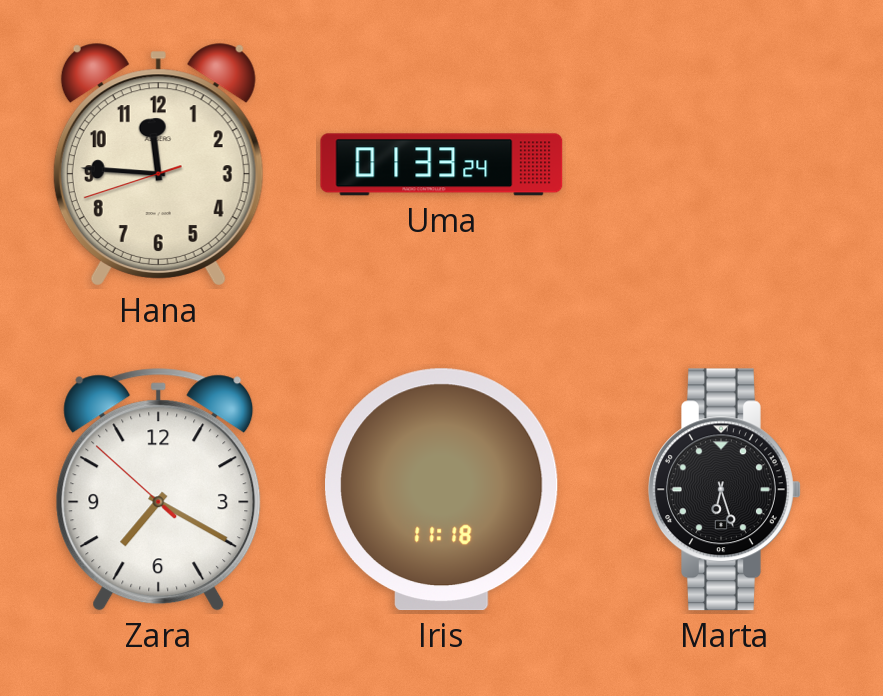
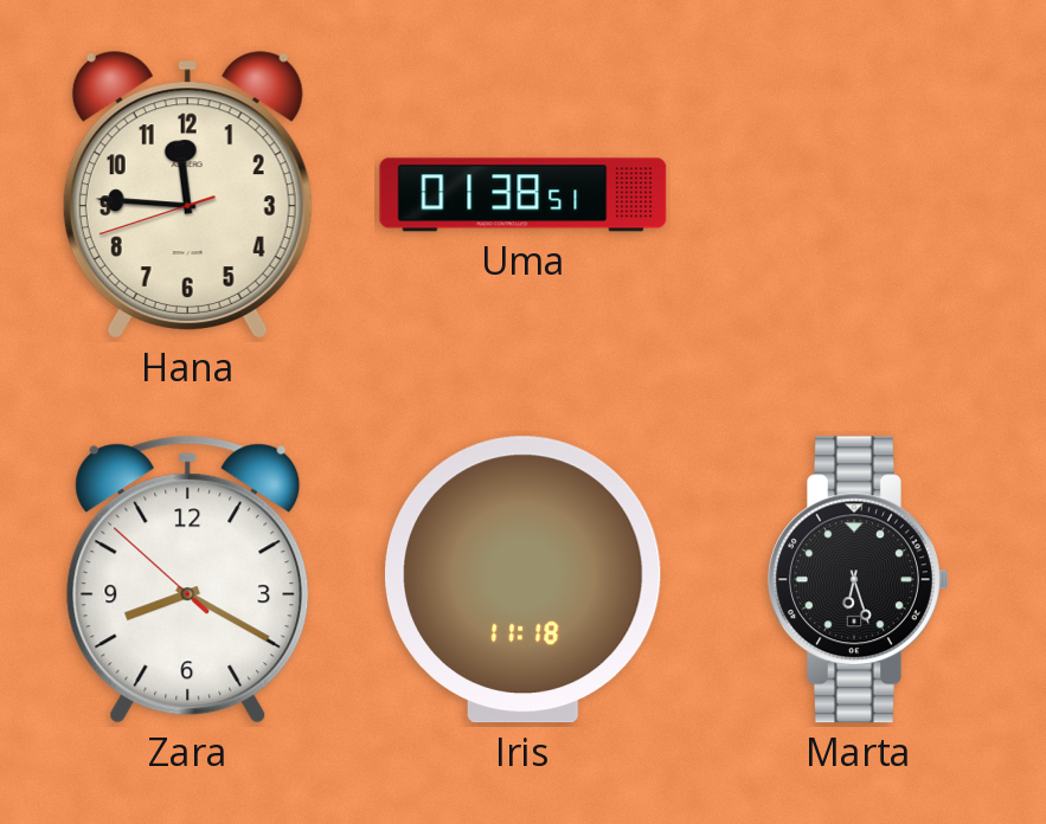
Uma: 01:33 -> 01:38 (524, 195)
Zara: 7:19 -> 8:19 (188, 580)
